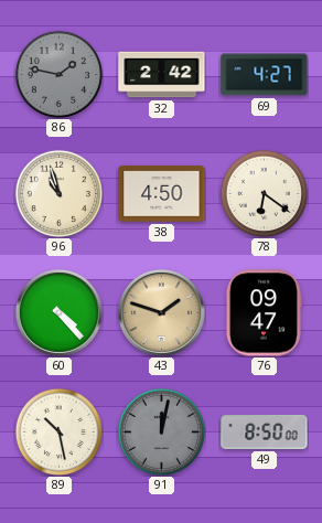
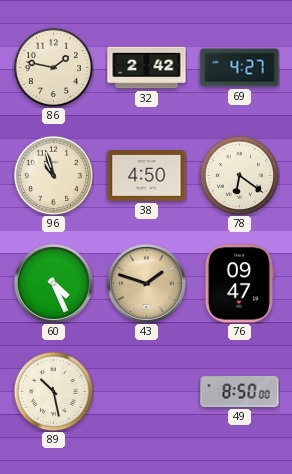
86 dial: grey -> cream (53, 67)
60: 4:23 -> 4:26 (53, 283)
91: 12:02 -> none (161, 431)
